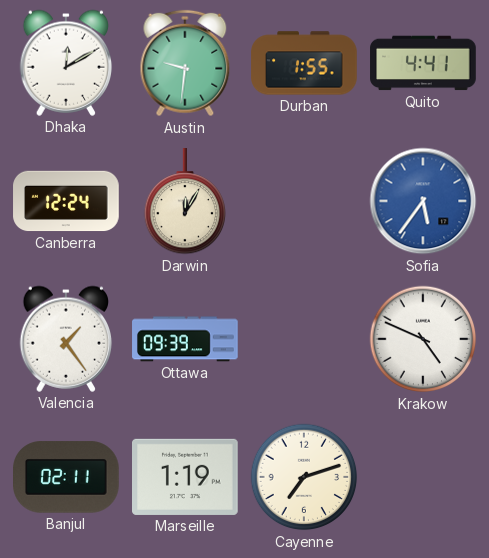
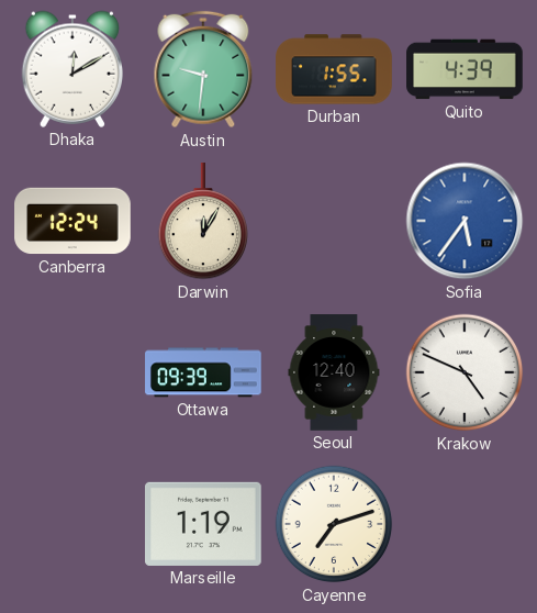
Quito: 4:41 -> 4:39 (465, 69)
Valencia: 1:24 -> none (66, 339)
Seoul: none -> 12:40 (334, 372)
Banjul: 02:11 -> none (67, 477)
